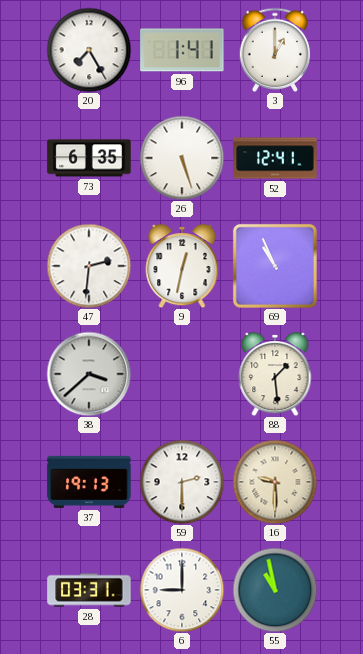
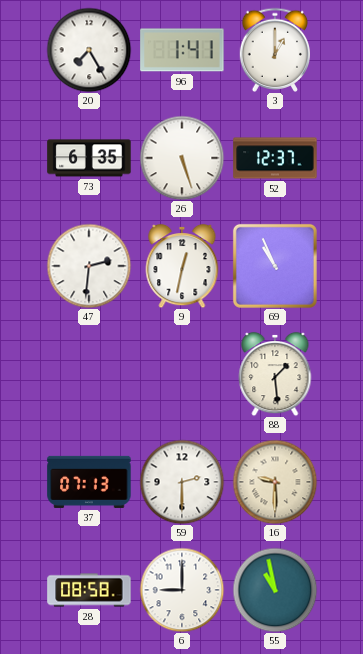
52: 12:41 -> 12:37 (275, 158)
38: 3:38 -> none (89, 374)
37: 19:13 -> 07:13 (89, 482)
28: 03:31 -> 08:58 (89, 590)
